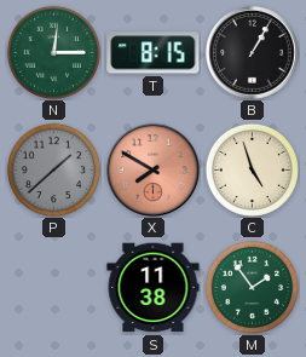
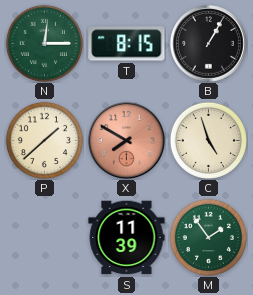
P dial: grey -> cream (44, 140)
S: 11:38 -> 11:39 (127, 238)
